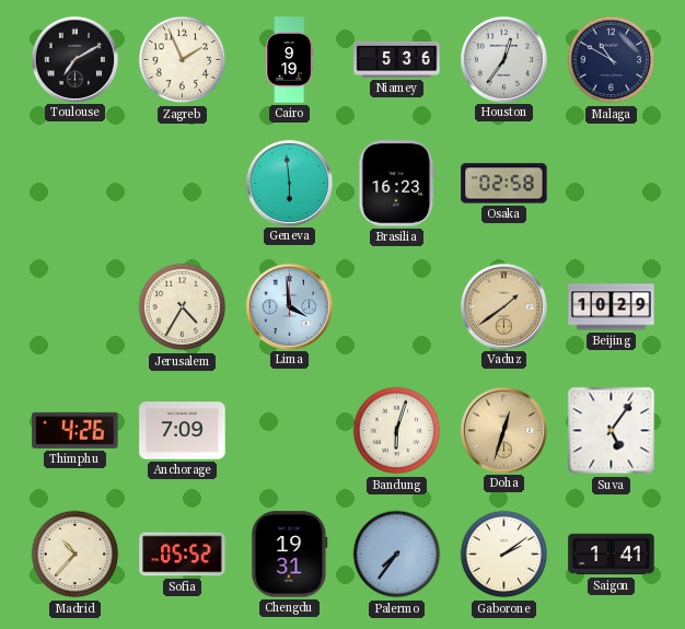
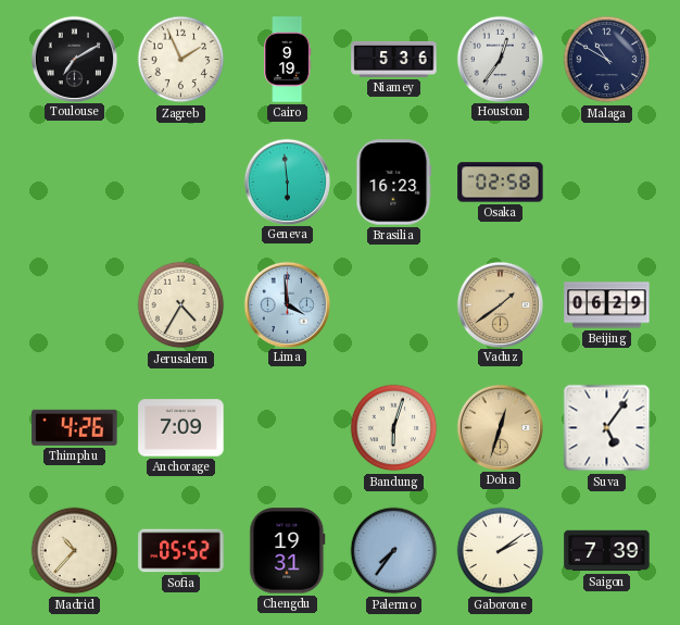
Beijing: 10:29 -> 06:29 (607, 305)
Saigon: 1:41 -> 7:39 (607, 551)
